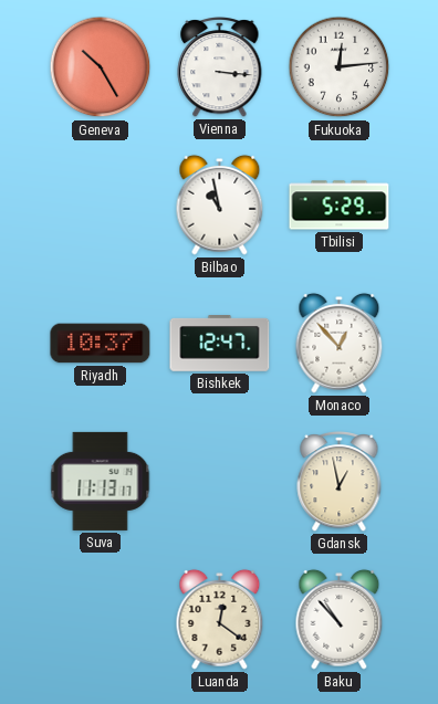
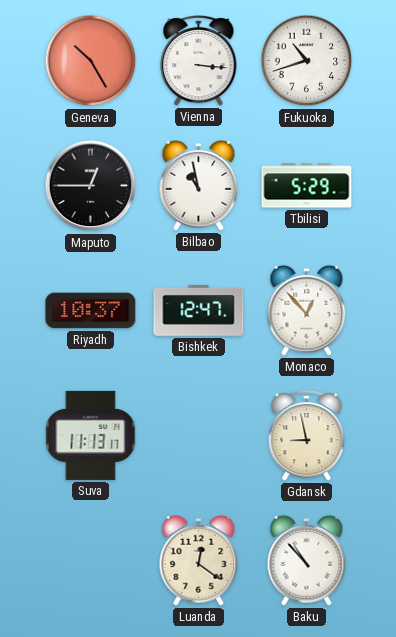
Fukuoka: 12:14 -> 10:42 (307, 61)
Maputo: none -> 12:45 (91, 186)
Gdansk: 12:58 -> 8:58 (307, 435)
